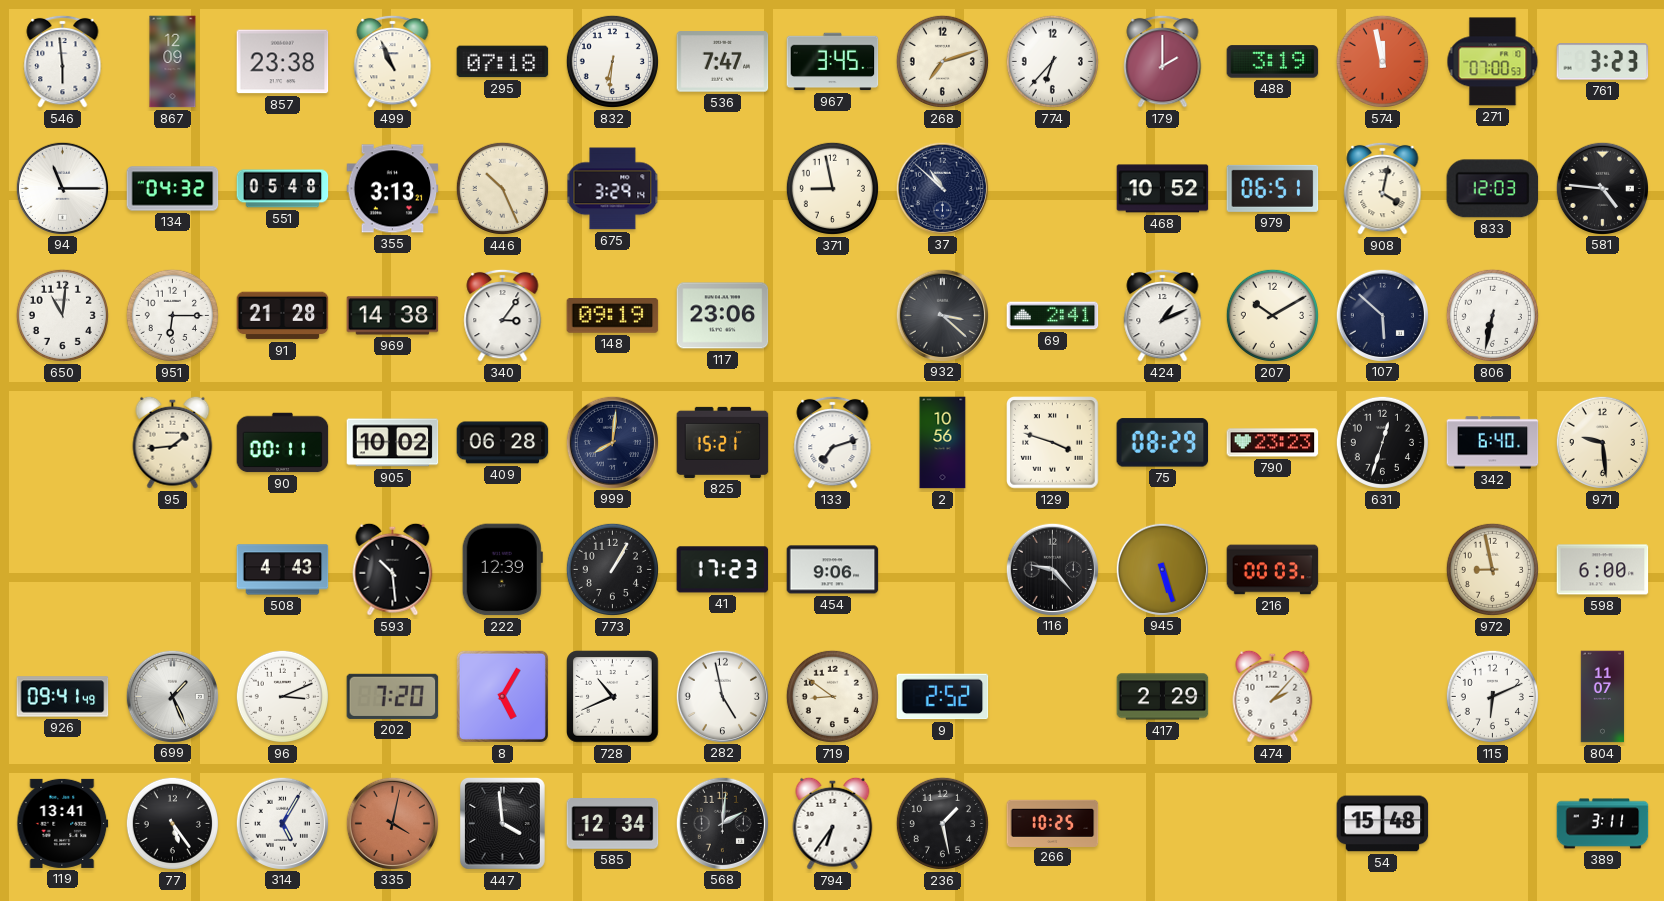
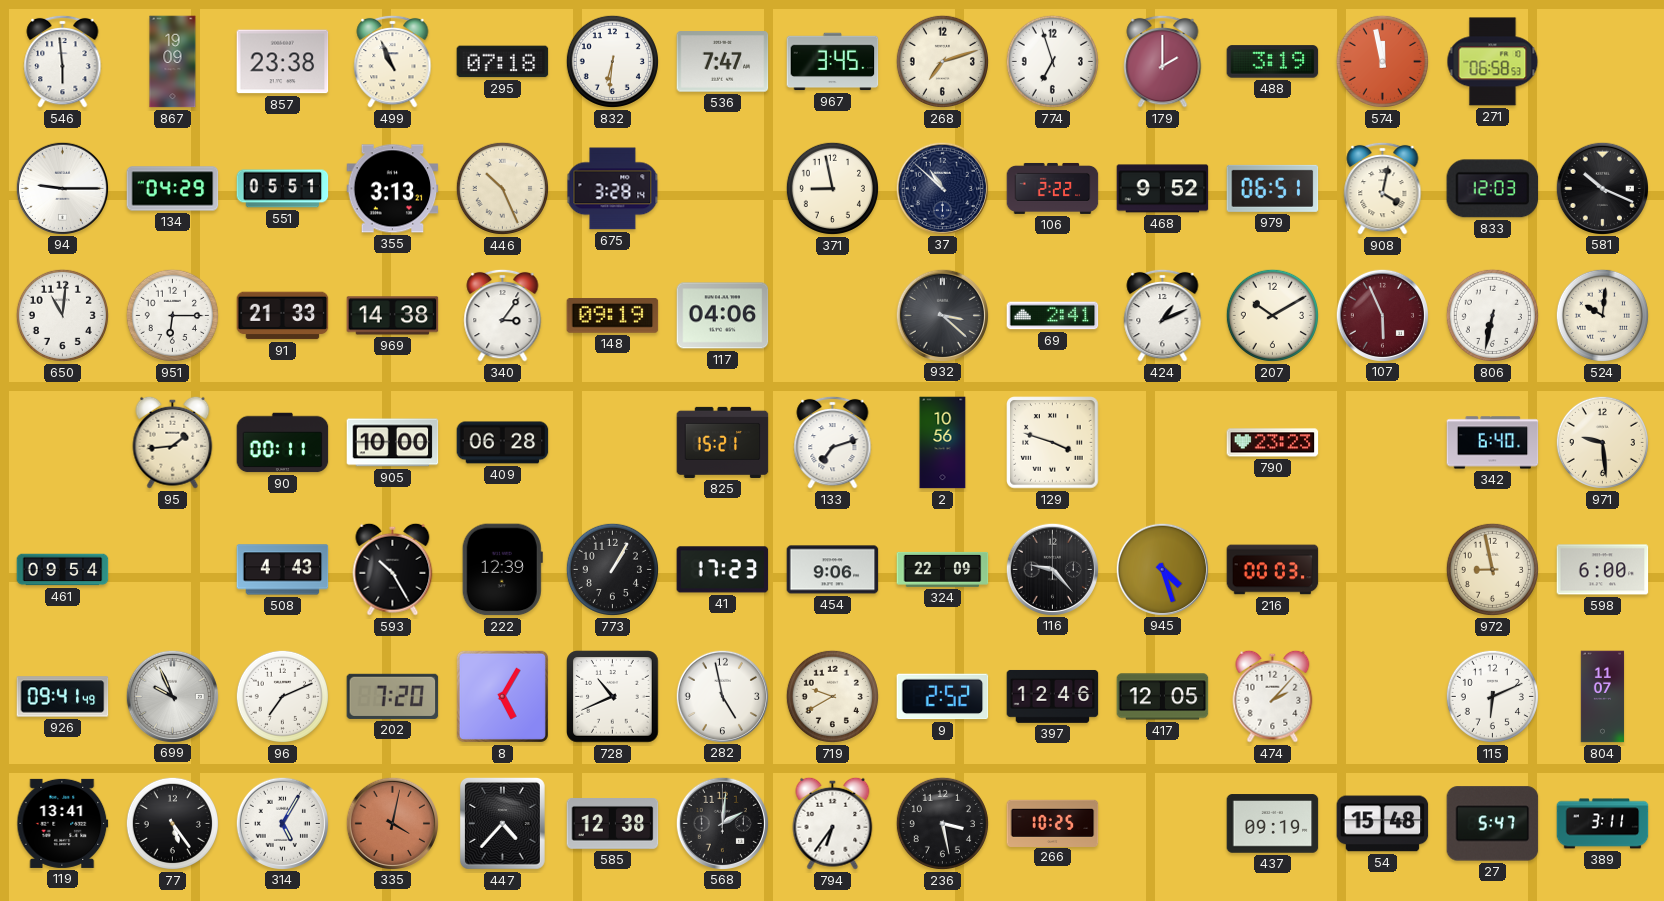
867: 12:09 -> 19:09 (173, 62)
774: 6:37 -> 6:57 (1052, 61)
271: 07:00 -> 06:58 (1493, 62)
761: 3:23 -> none (1603, 62)
94: 11:15 -> 9:15 (62, 188)
134: 04:32 -> 04:29 (173, 189)
551: 05:48 -> 05:51 (283, 189)
675: 3:29 -> 3:28 (613, 189)
106: none -> 2:22 (1053, 188)
468: 10:52 -> 9:52 (1163, 189)
581: 4:46 -> 10:19 (1602, 188)
91: 21:28 -> 21:33 (283, 316)
117: 23:06 -> 04:06 (723, 316)
107: 5:52 -> 5:56 (1382, 315)
107 dial: navy -> burgundy (1382, 315)
524: none -> 10:01 (1602, 315)
905: 10:02 -> 10:00 (393, 443)
999: 8:01 -> none (612, 442)
75: 08:29 -> none (1163, 443)
631: 12:33 -> none (1382, 442)
461: none -> 09:54 (63, 570)
593: 10:29 -> 10:25 (393, 569)
324: none -> 22:09 (943, 569)
945: 5:27 -> 4:27 (1162, 569)
699: 1:26 -> 9:56 (172, 696)
96: 3:11 -> 7:11 (282, 696)
719: 8:51 -> 9:40 (832, 696)
397: none -> 12:46 (1053, 696)
417: 2:29 -> 12:05 (1163, 697)
447: 3:59 -> 4:37 (503, 824)
585: 12:34 -> 12:38 (613, 824)
236: 1:28 -> 3:28 (942, 823)
437: none -> 09:19 (1273, 824)
27: none -> 5:47 (1493, 824)
